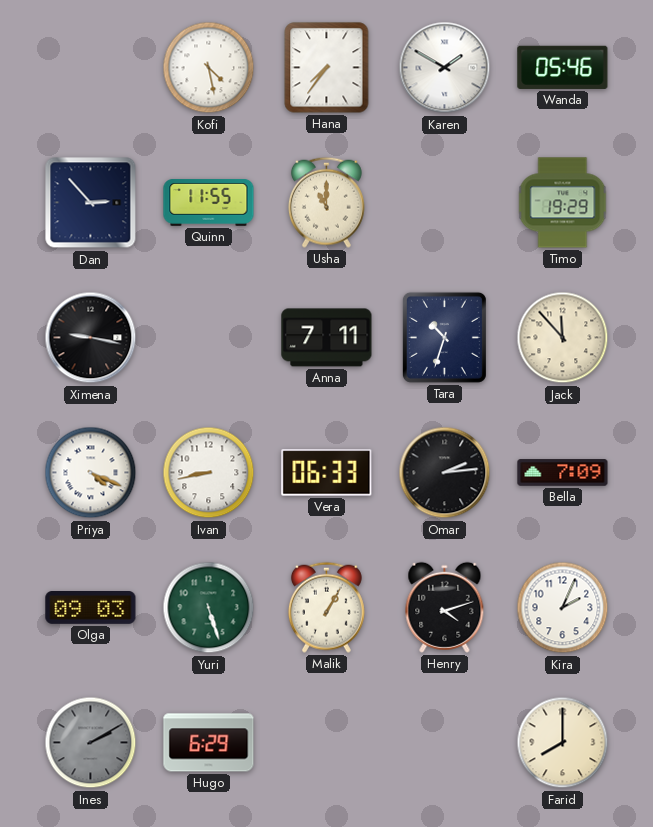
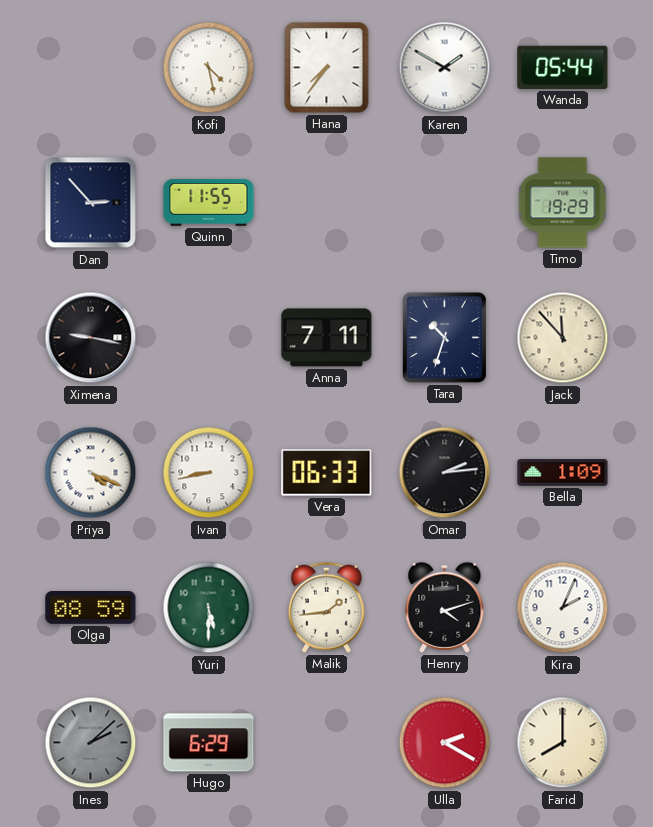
Wanda: 05:46 -> 05:44 (563, 67)
Usha: 11:00 -> none (326, 202)
Bella: 7:09 -> 1:09 (563, 473)
Olga: 09:03 -> 08:59 (91, 608)
Yuri: 5:27 -> 5:30 (209, 608)
Malik: 1:05 -> 1:44 (326, 607)
Ines: 2:10 -> 2:08 (91, 743)
Ulla: none -> 2:20 (445, 743)
